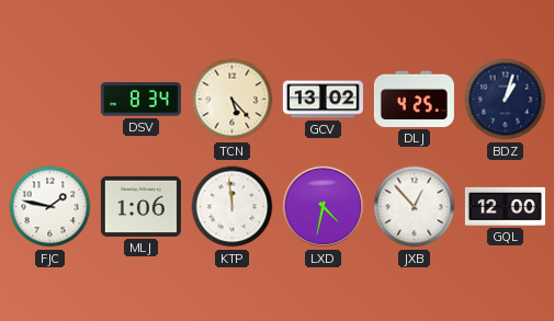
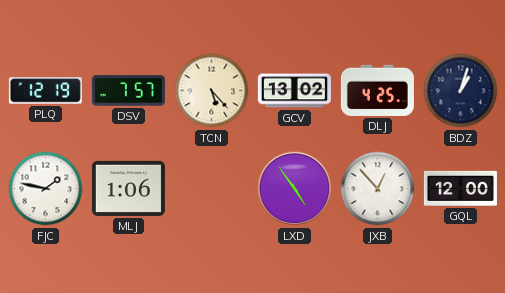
PLQ: none -> 12:19 (45, 91)
DSV: 8:34 -> 7:57 (128, 91)
KTP: 11:59 -> none (233, 207)
LXD: 4:32 -> 4:54 (295, 189)
